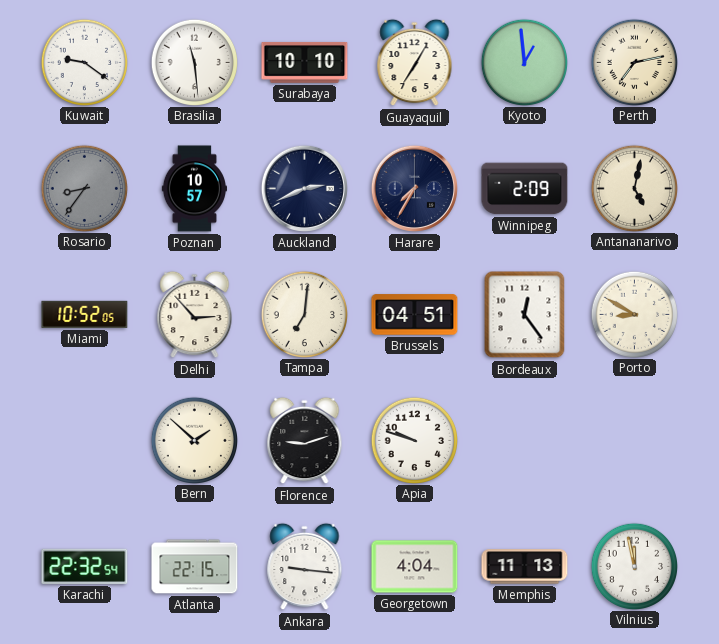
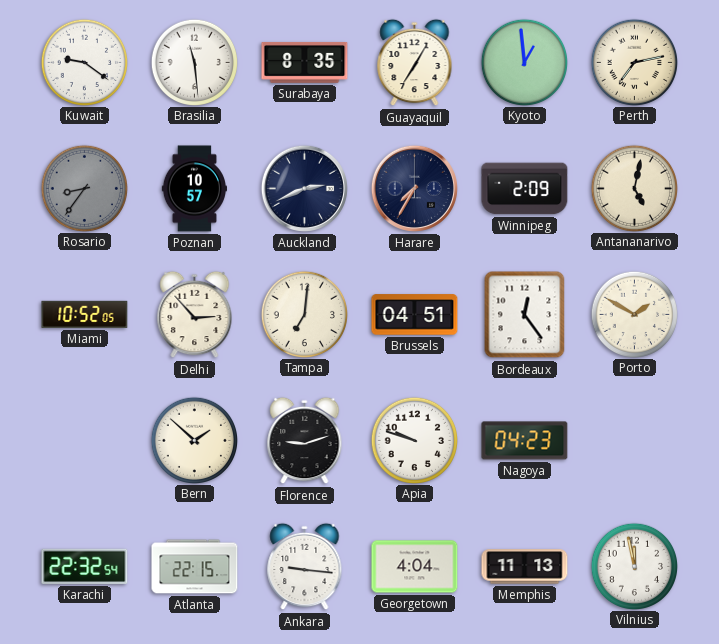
Surabaya: 10:10 -> 8:35 (305, 62)
Porto: 8:50 -> 1:50 (634, 314)
Nagoya: none -> 04:23 (525, 441)
